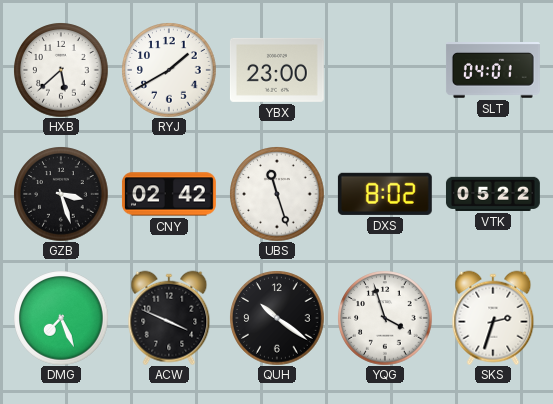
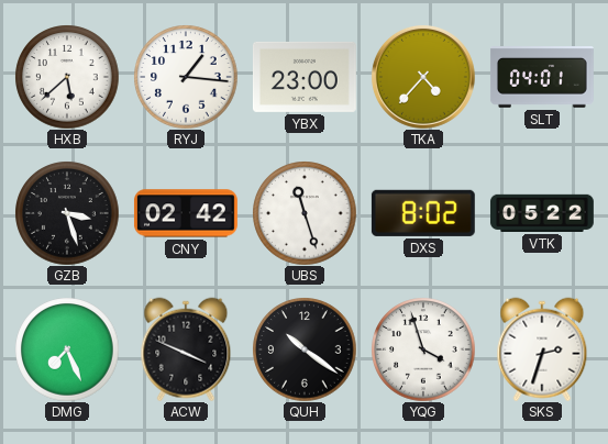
RYJ: 1:40 -> 1:16 (186, 77)
TKA: none -> 4:37 (423, 77)
